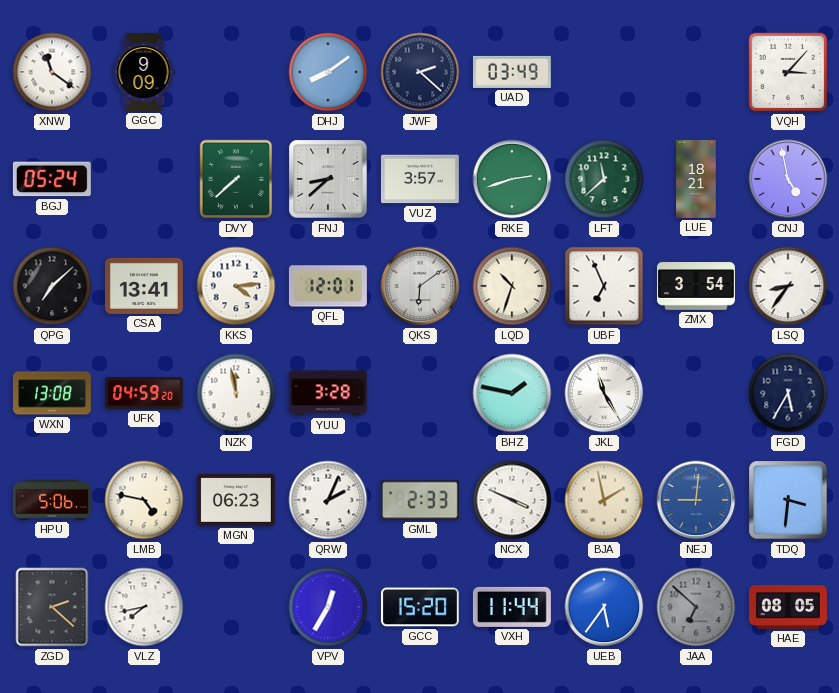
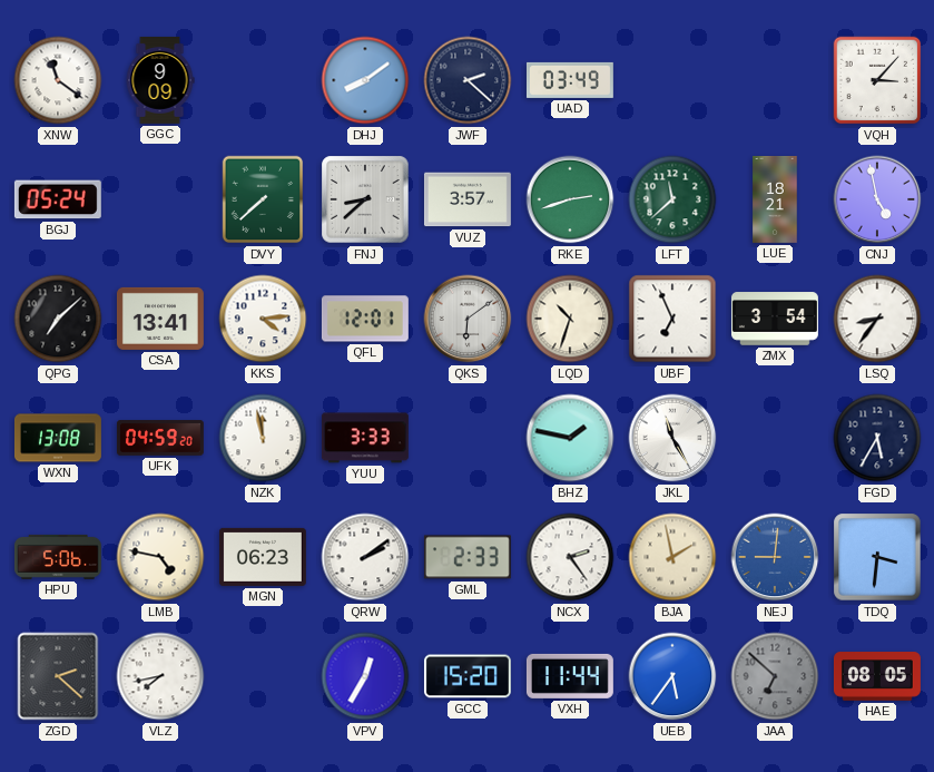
YUU: 3:28 -> 3:33 (365, 438)
QRW: 2:04 -> 2:09 (365, 557)
NCX: 3:49 -> 2:24 (570, 557)
